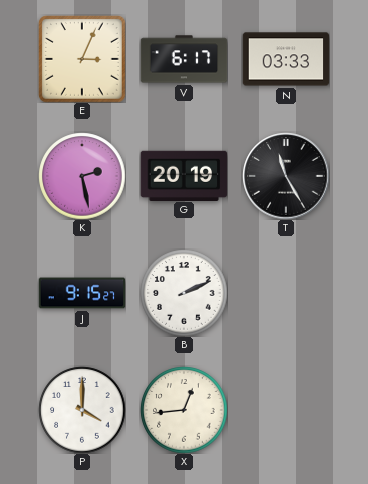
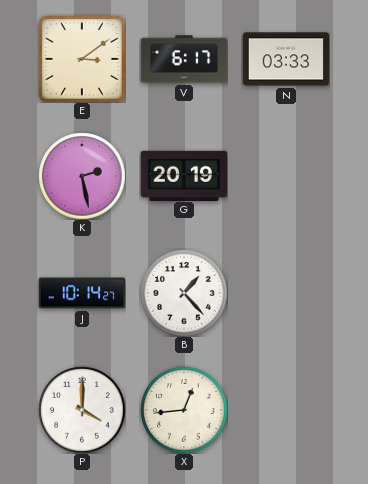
E: 3:04 -> 3:09 (82, 59)
T: 11:25 -> none (286, 176)
J: 9:15 -> 10:14 (82, 293)
B: 2:11 -> 1:23 (184, 293)
